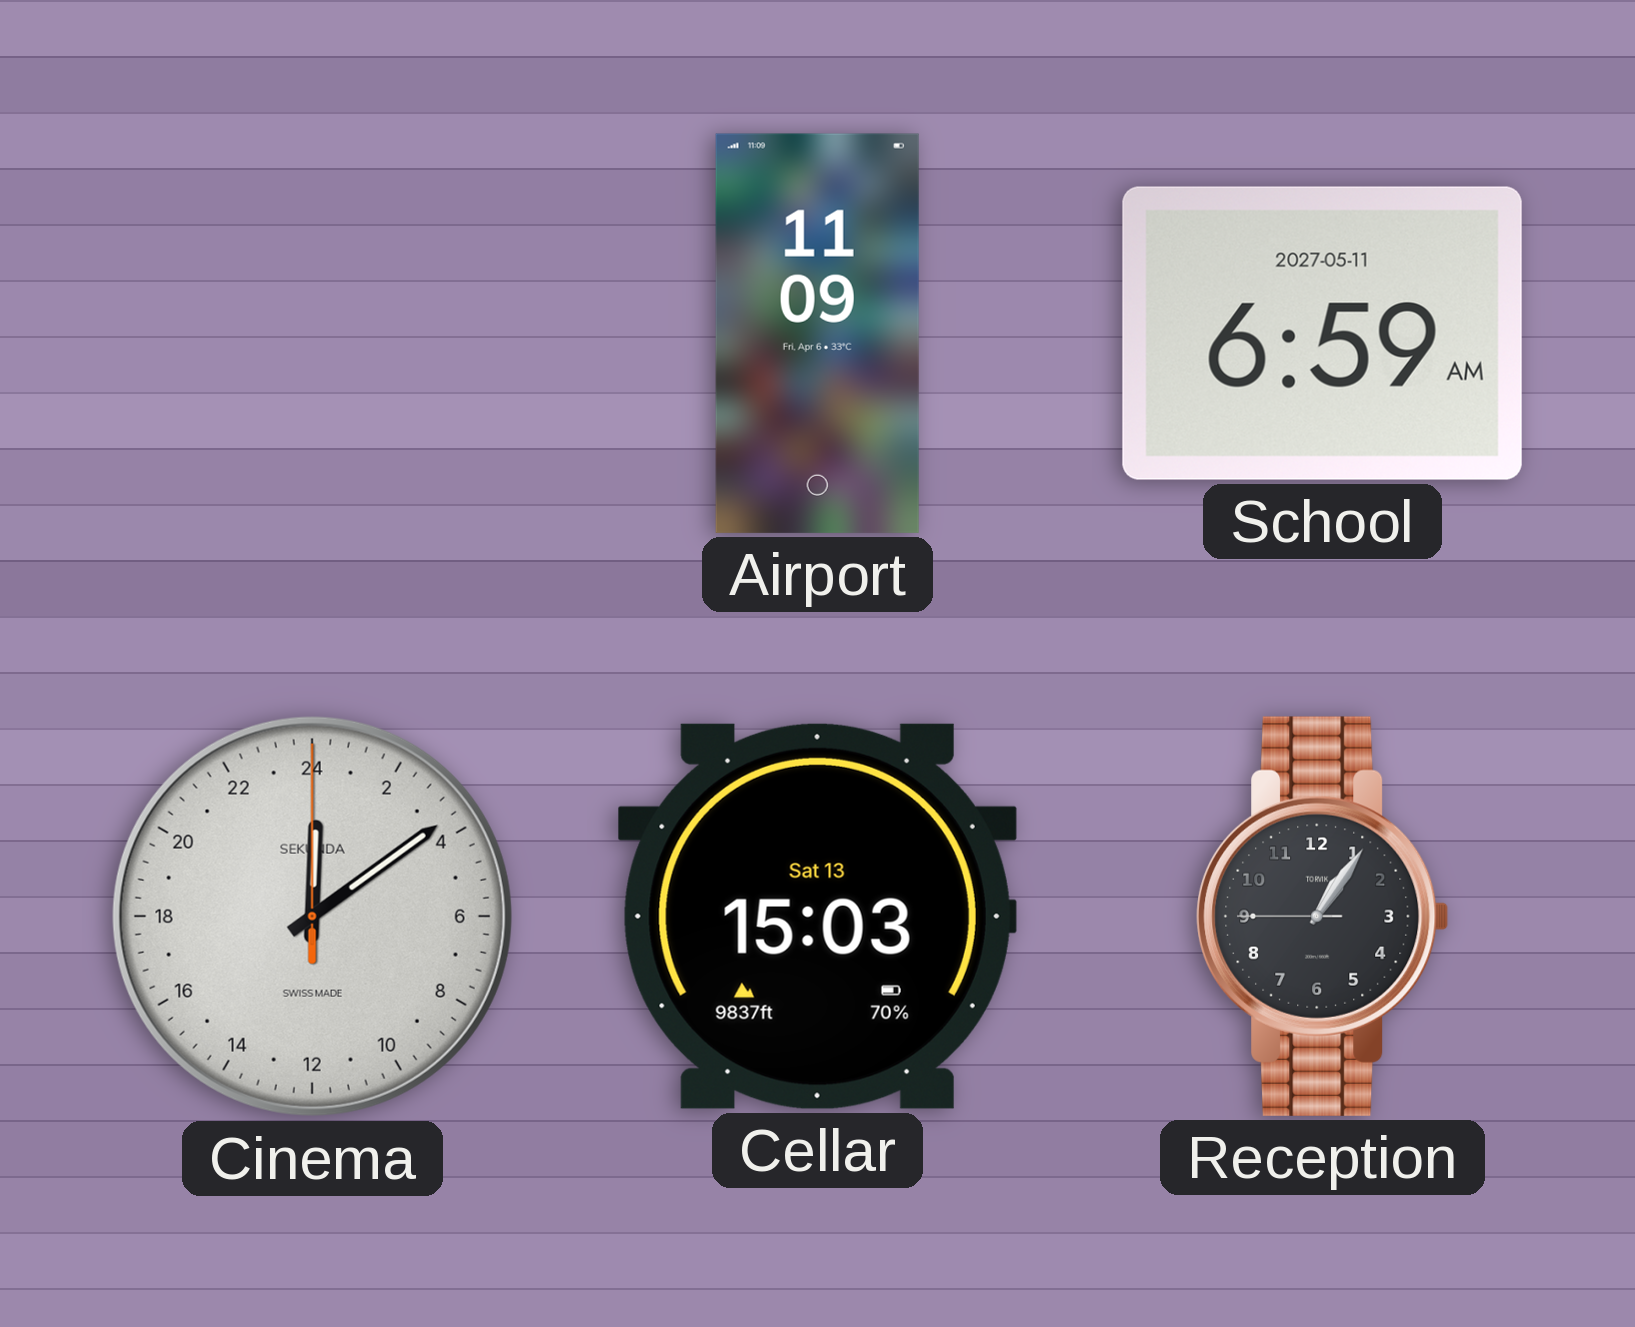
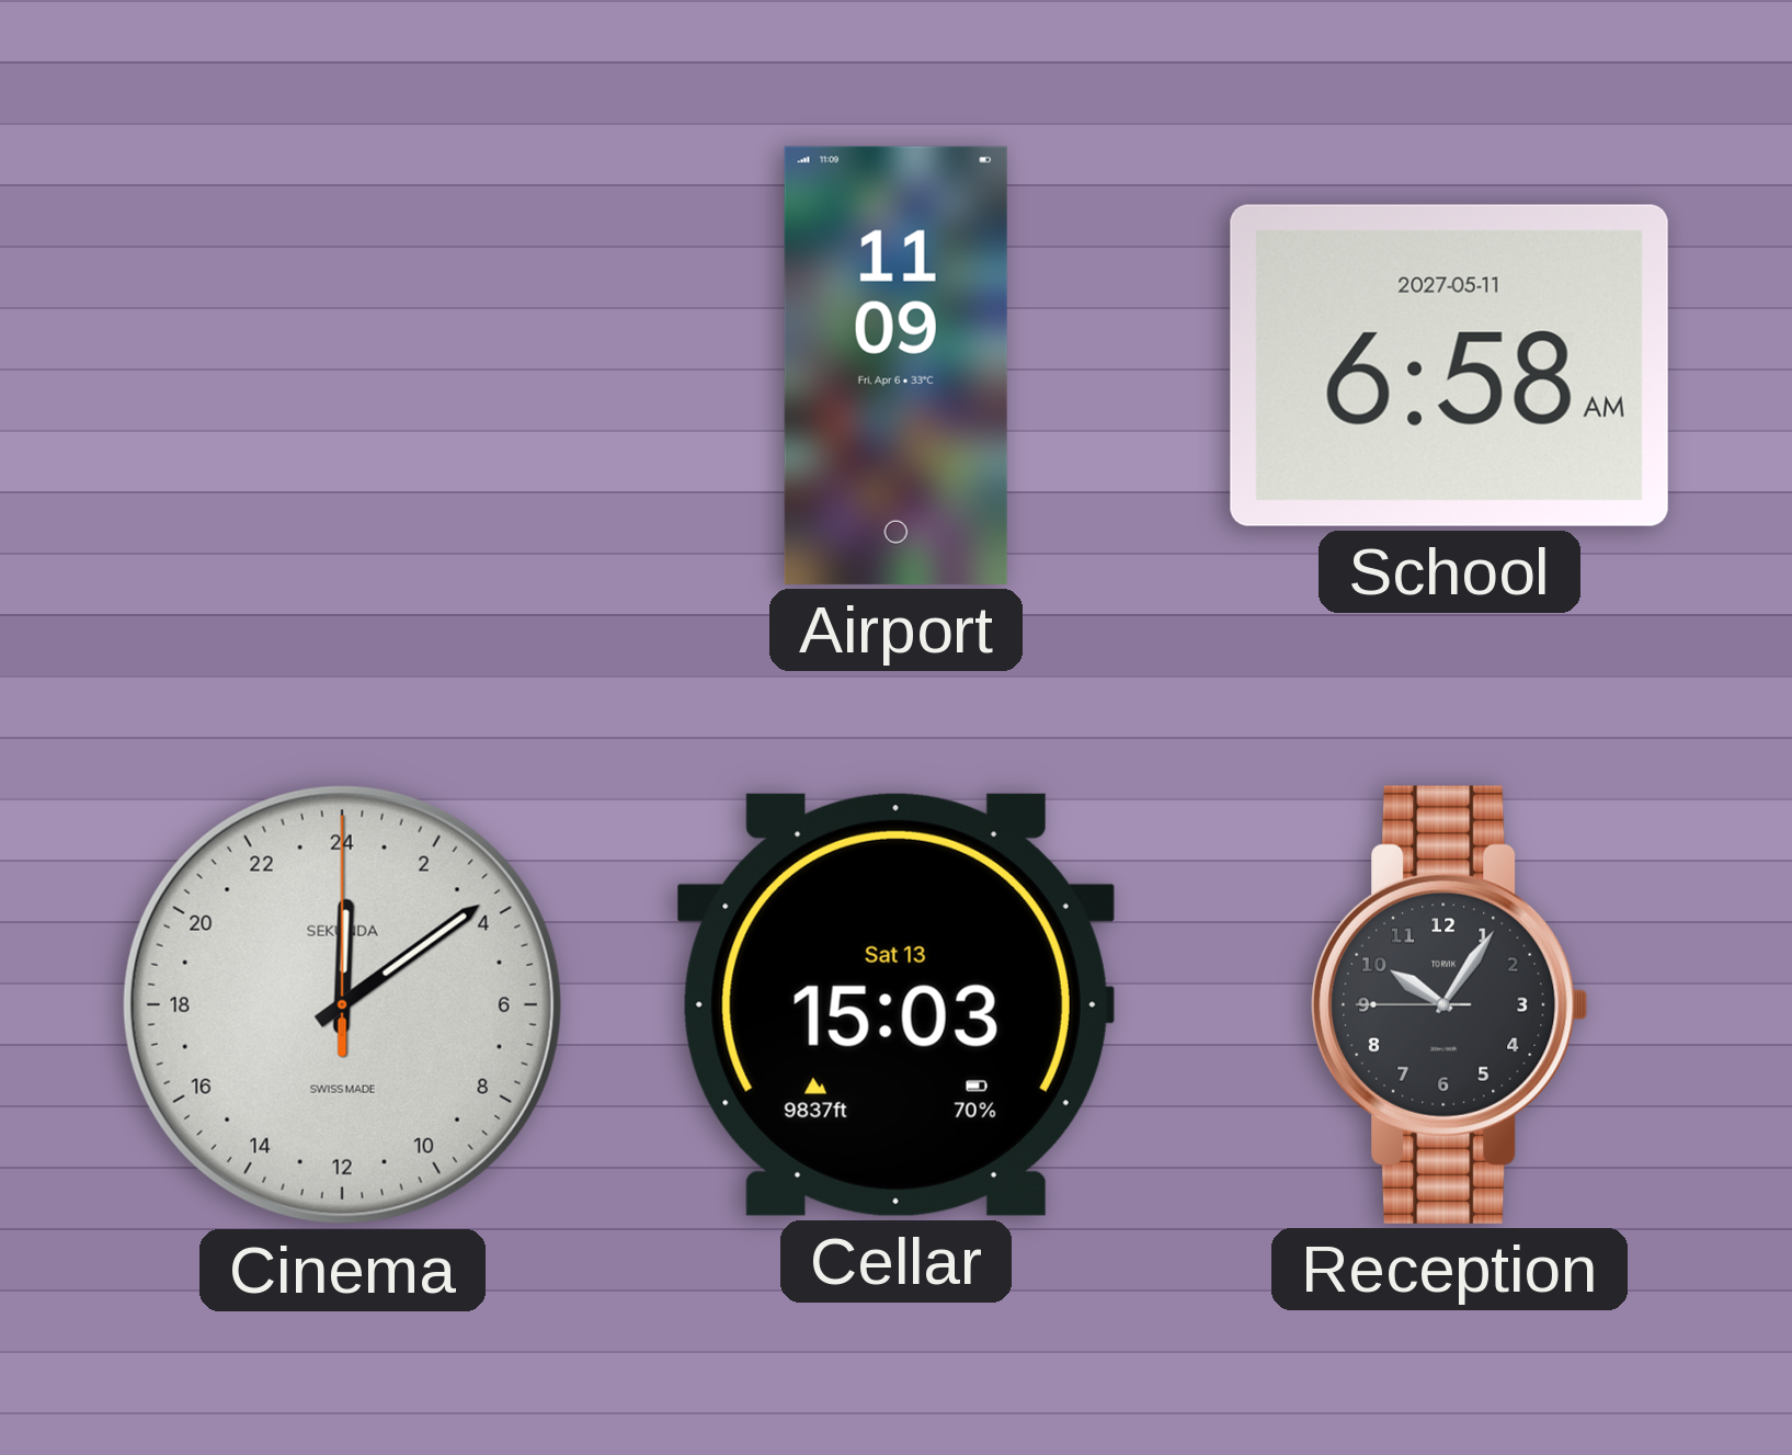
School: 6:59 -> 6:58 (1449, 365)
Reception: 1:05 -> 10:05 (1450, 1004)
